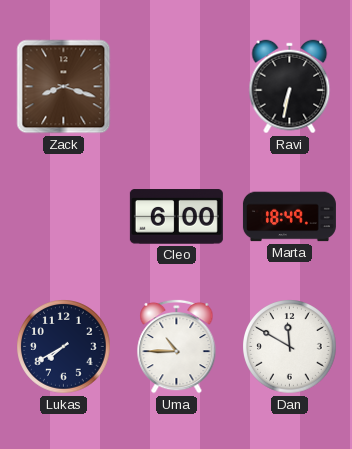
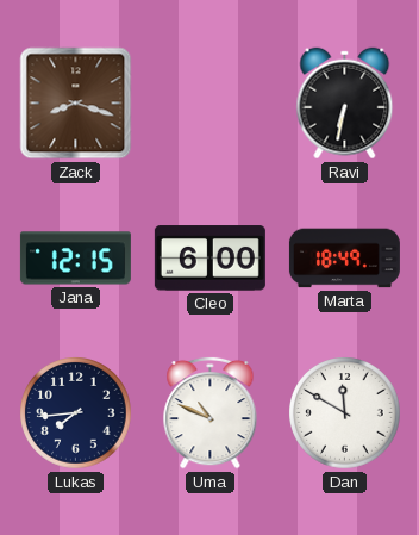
Jana: none -> 12:15 (75, 259)
Lukas: 7:40 -> 7:44 (76, 413)
Uma: 10:45 -> 10:49 (211, 412)
